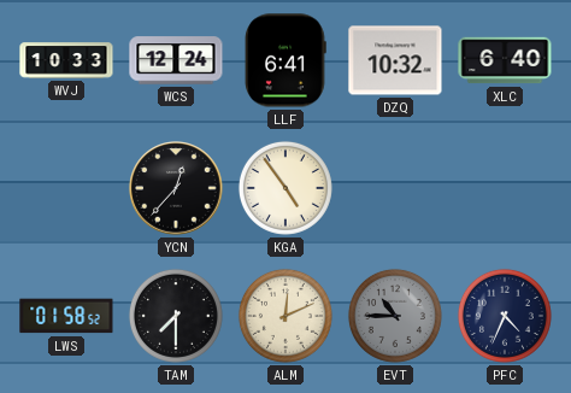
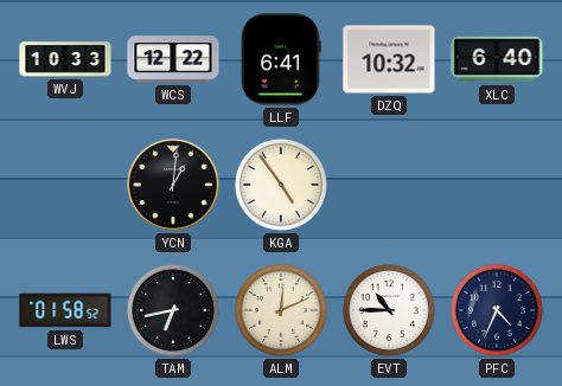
WCS: 12:24 -> 12:22 (173, 59)
YCN: 12:37 -> 1:01 (173, 185)
TAM: 7:30 -> 6:43 (173, 310)
EVT dial: grey -> white (389, 310)
